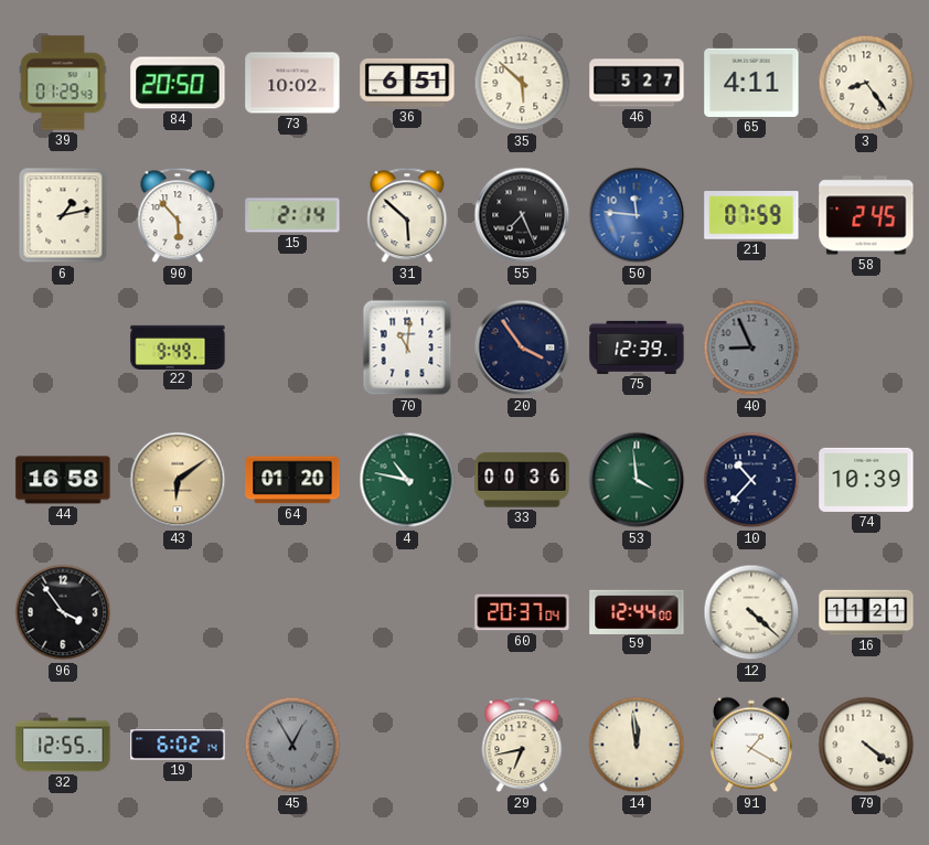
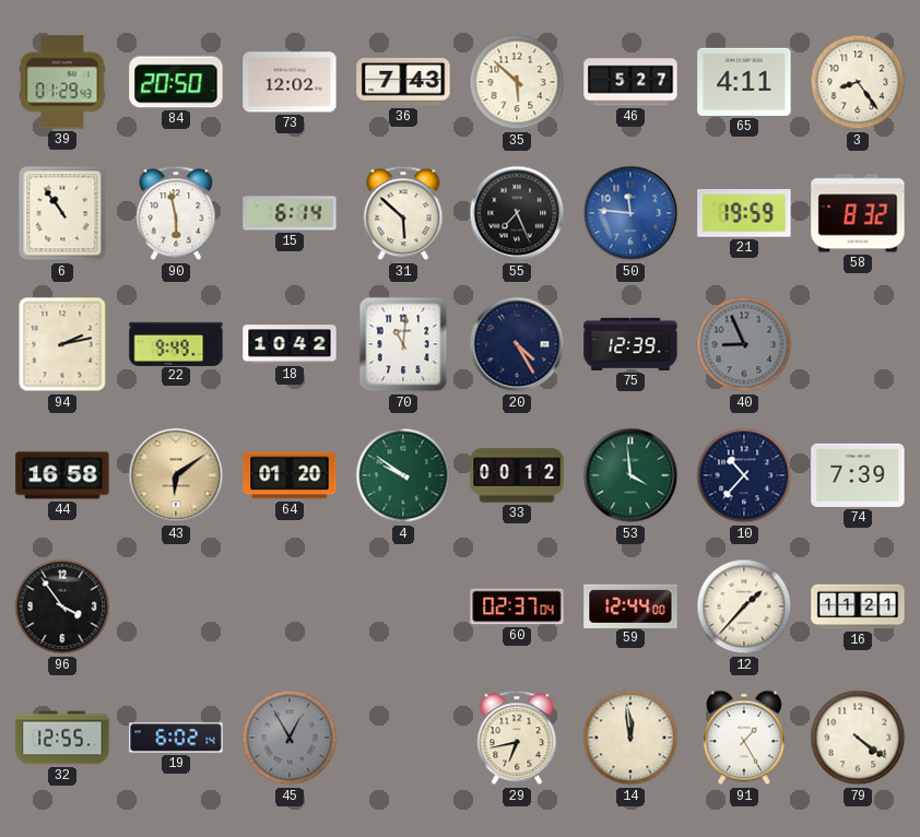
73: 10:02 -> 12:02 (290, 82)
36: 6:51 -> 7:43 (403, 82)
6: 1:13 -> 10:54 (62, 213)
90: 5:53 -> 5:58 (176, 213)
15: 2:14 -> 6:14 (290, 213)
21: 07:59 -> 19:59 (744, 213)
58: 2:45 -> 8:32 (858, 213)
94: none -> 2:13 (62, 344)
18: none -> 10:42 (290, 344)
20: 3:54 -> 4:25 (517, 344)
4: 10:47 -> 9:51 (403, 475)
33: 00:36 -> 00:12 (517, 475)
74: 10:39 -> 7:39 (858, 475)
60: 20:37 -> 02:37 (517, 606)
12: 4:22 -> 1:37 (744, 606)
91: 1:20 -> 1:25 (744, 738)
